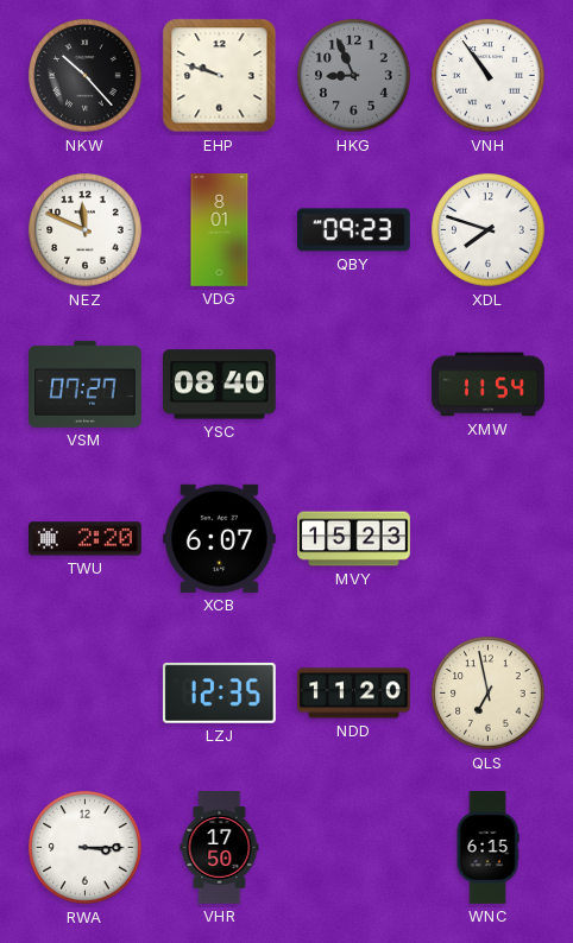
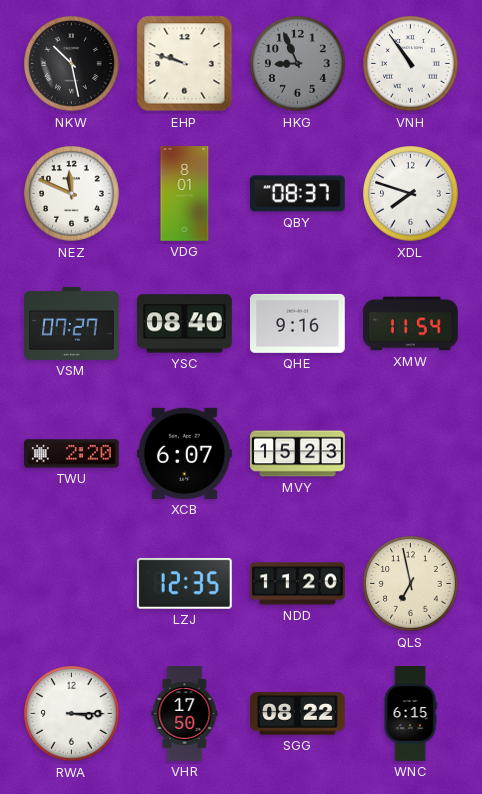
NKW: 10:23 -> 10:28 (72, 64)
QBY: 09:23 -> 08:37 (297, 194)
QHE: none -> 9:16 (298, 323)
SGG: none -> 08:22 (298, 714)
